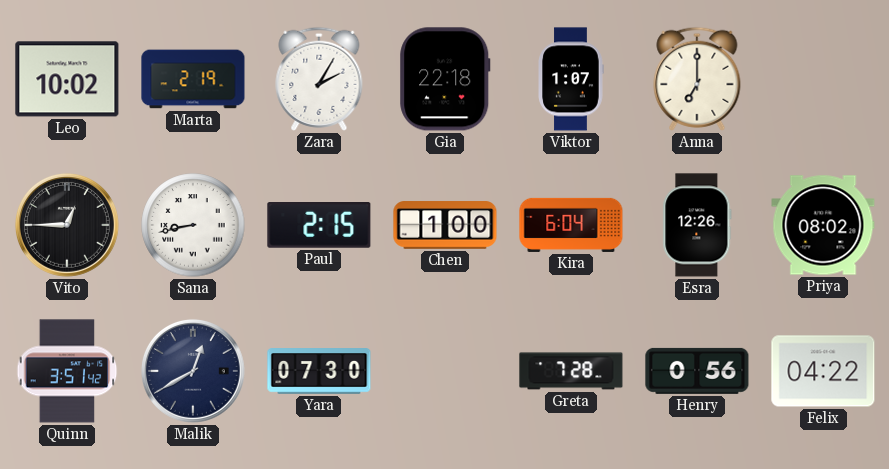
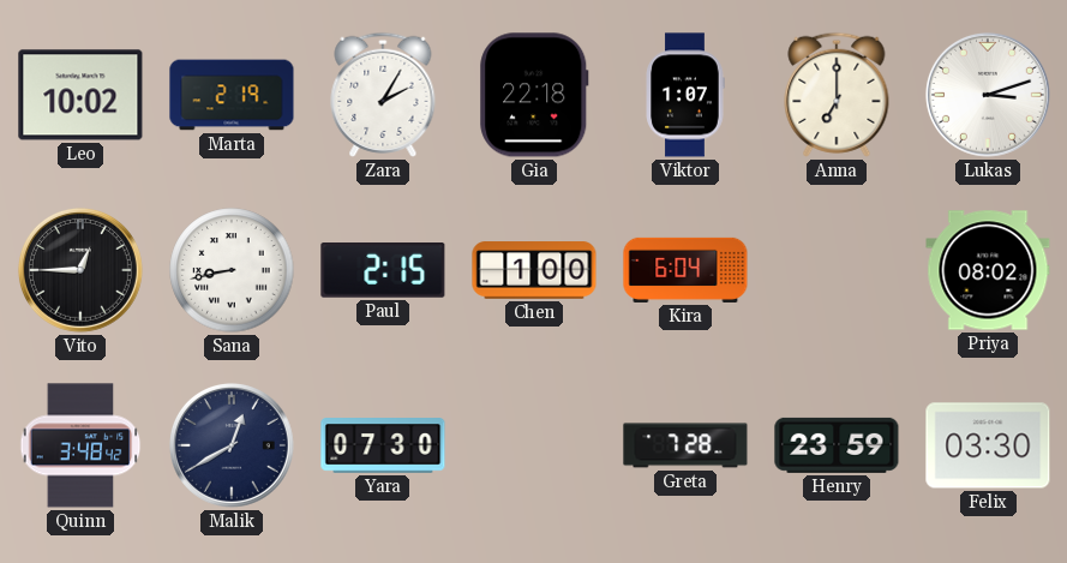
Lukas: none -> 3:12 (988, 95)
Esra: 12:26 -> none (697, 225)
Quinn: 3:51 -> 3:48 (80, 445)
Henry: 0:56 -> 23:59 (837, 445)
Felix: 04:22 -> 03:30 (988, 445)
